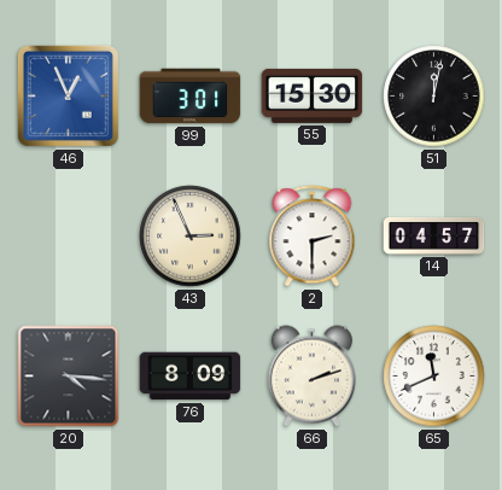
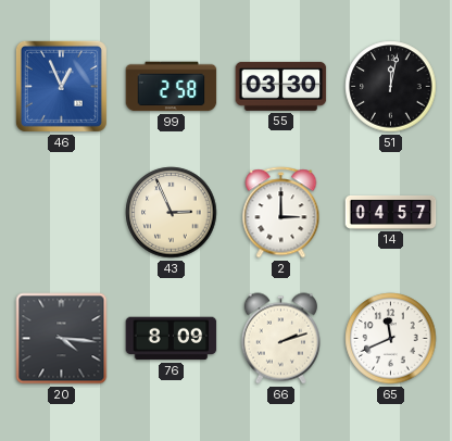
99: 3:01 -> 2:58 (172, 87)
55: 15:30 -> 03:30 (281, 86)
2: 2:30 -> 3:00 (281, 213)
